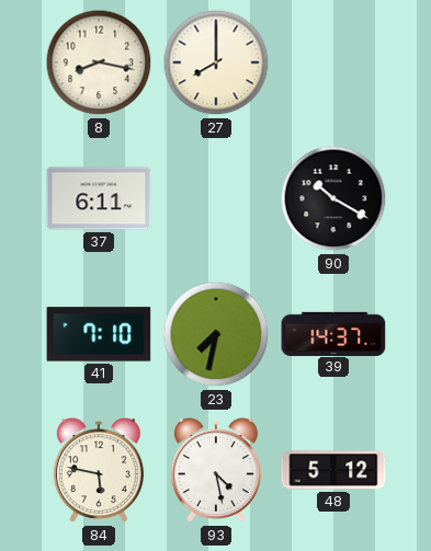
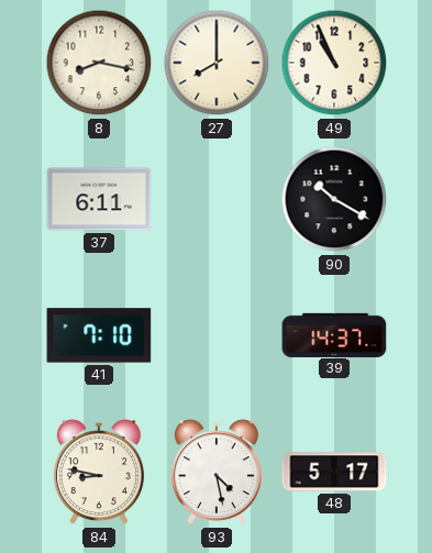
49: none -> 10:56 (334, 63)
23: 7:32 -> none (216, 334)
84: 5:47 -> 8:47 (99, 473)
48: 5:12 -> 5:17 (334, 472)
